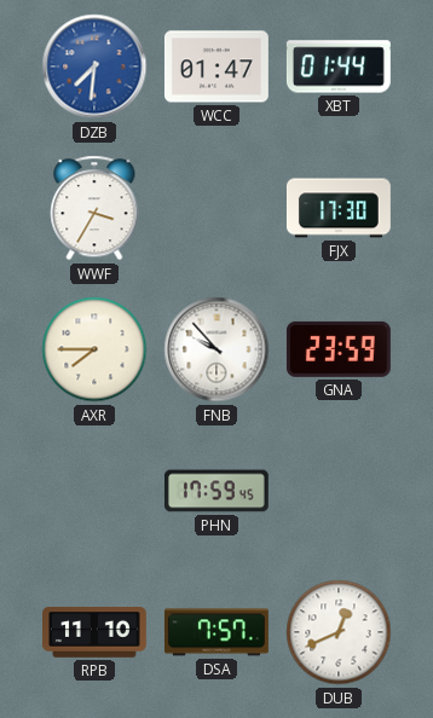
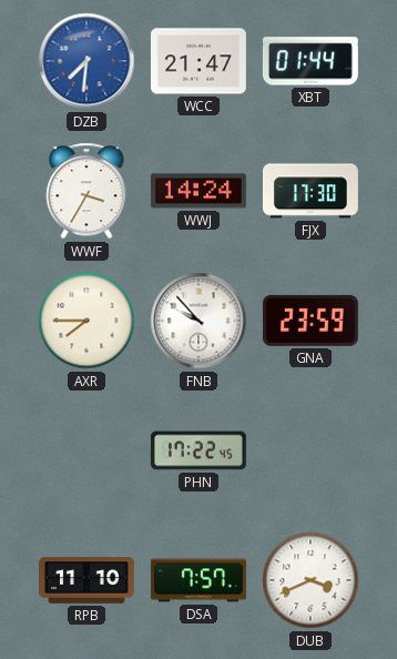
WCC: 01:47 -> 21:47 (198, 61)
WWJ: none -> 14:24 (198, 191)
PHN: 17:59 -> 17:22 (198, 450)
DUB: 12:41 -> 3:41 (311, 580)
